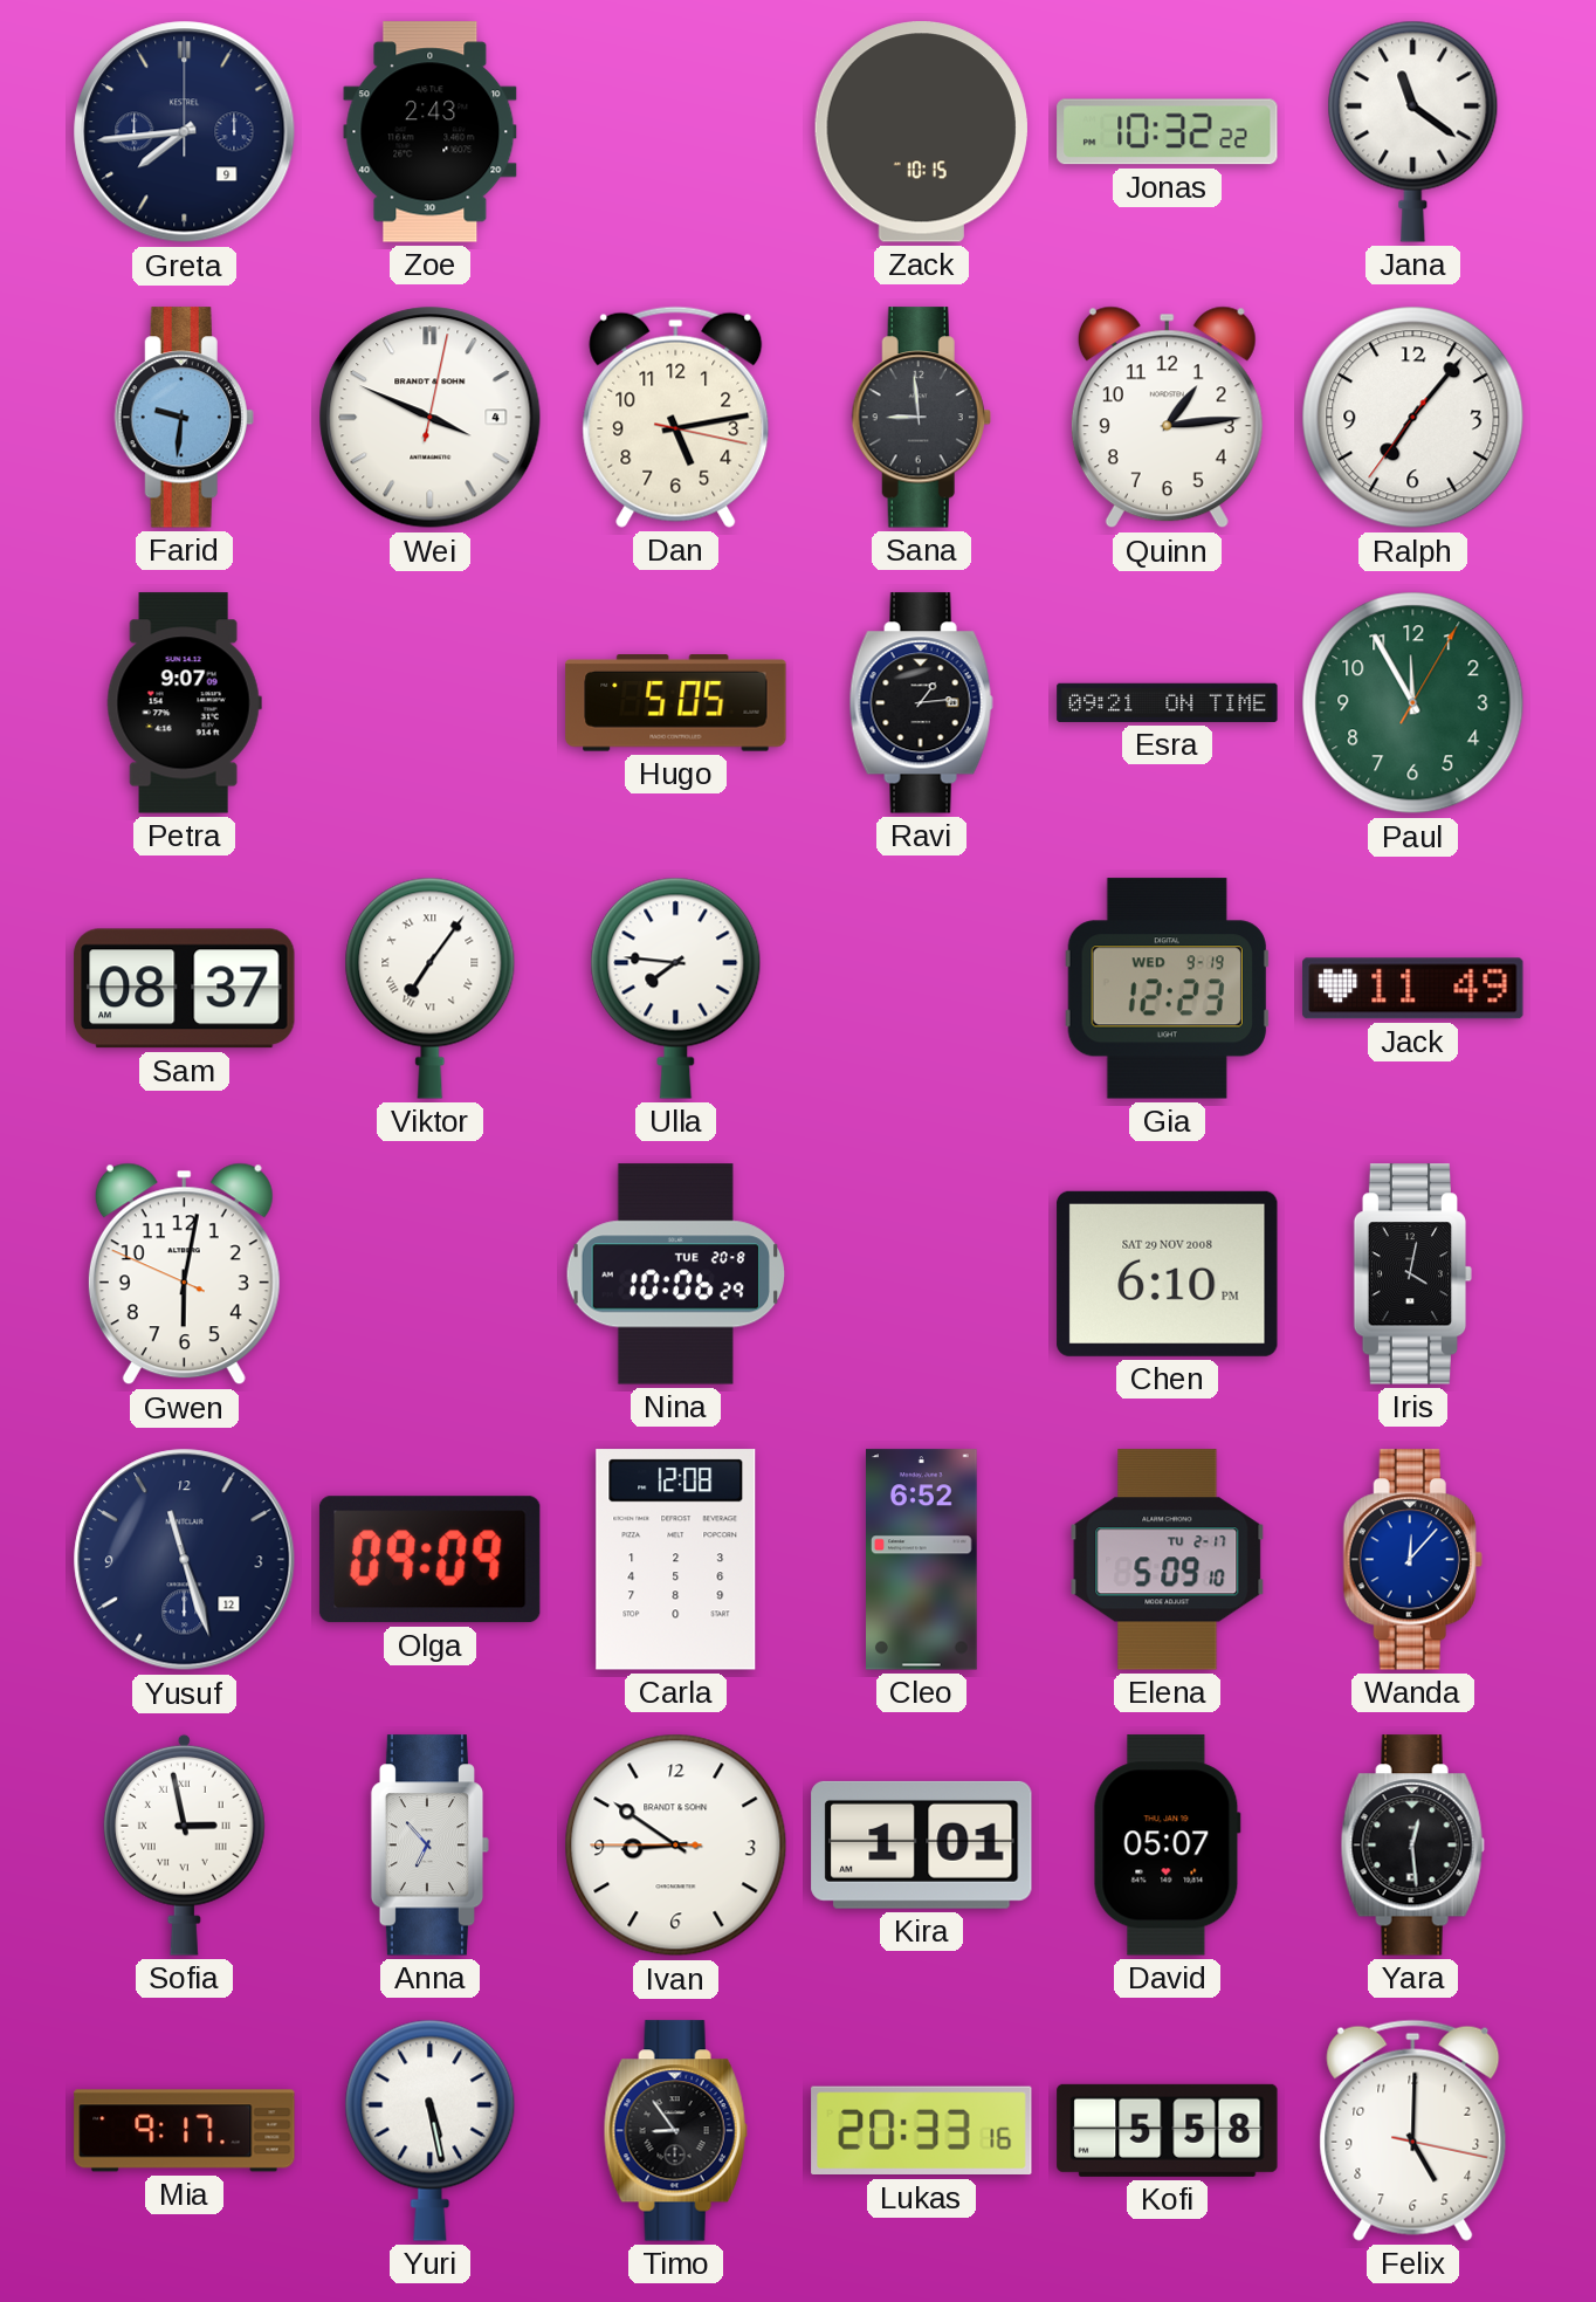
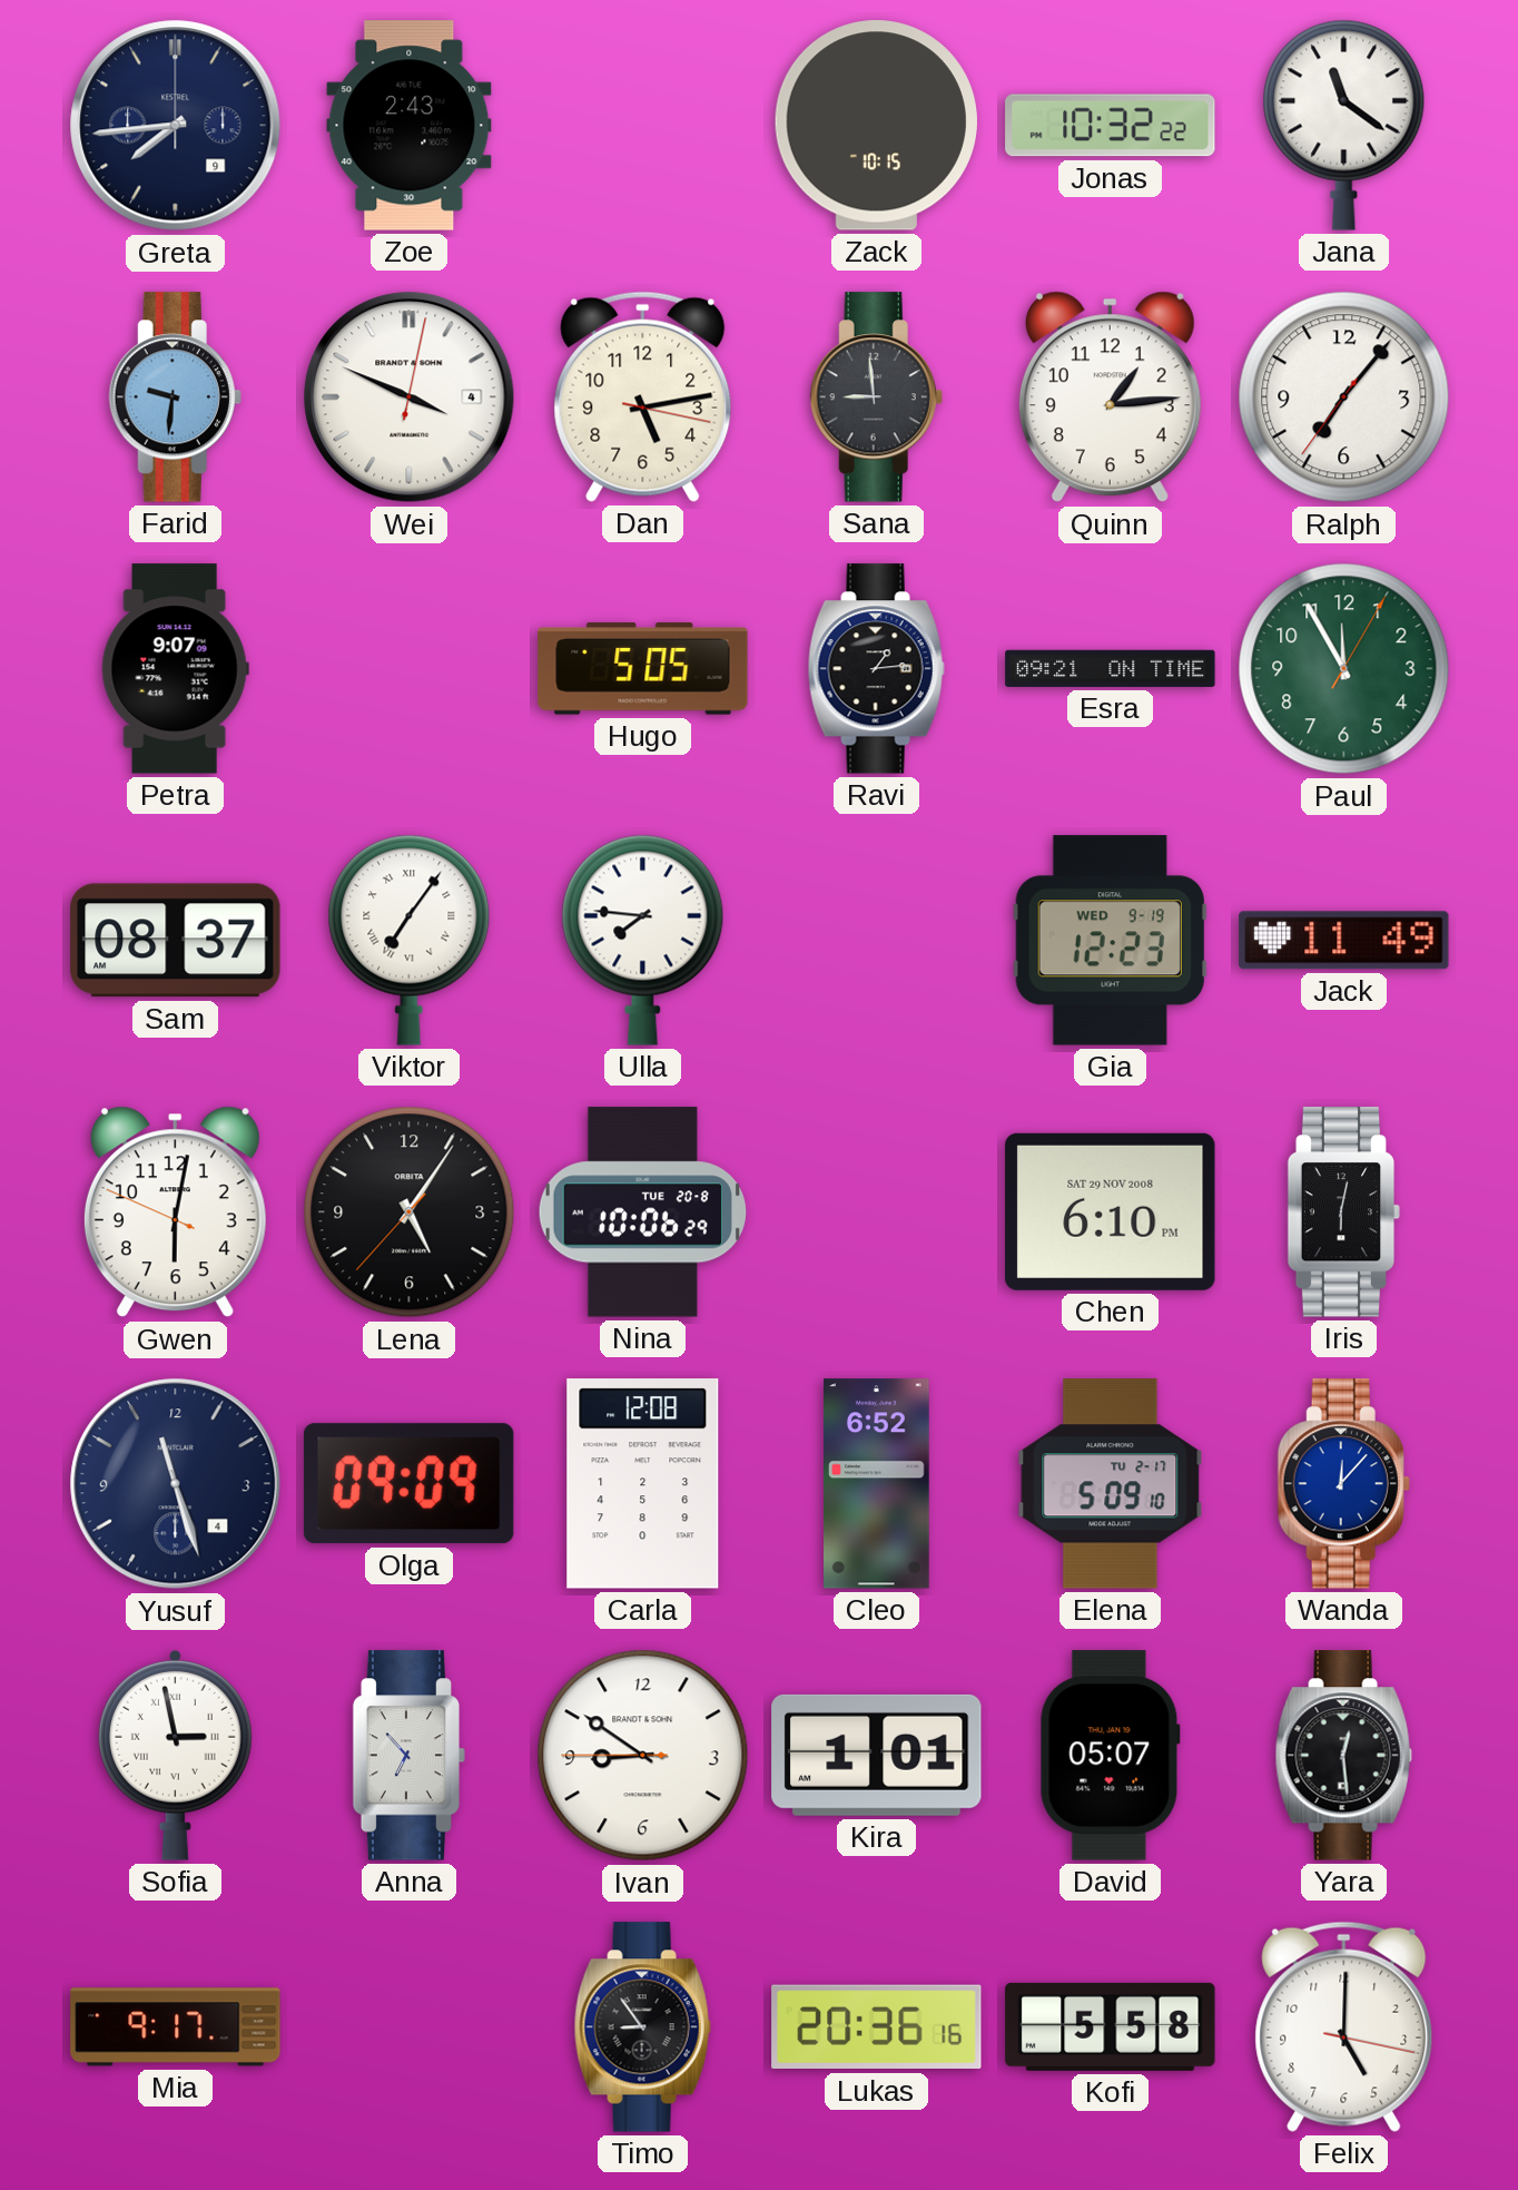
Lena: none -> 5:05 (410, 1212)
Iris: 4:02 -> 6:02 (1344, 1212)
Yusuf date: 12 -> 4 (176, 1484)
Yuri: 5:28 -> none (431, 2130)
Lukas: 20:33 -> 20:36 (877, 2027)
